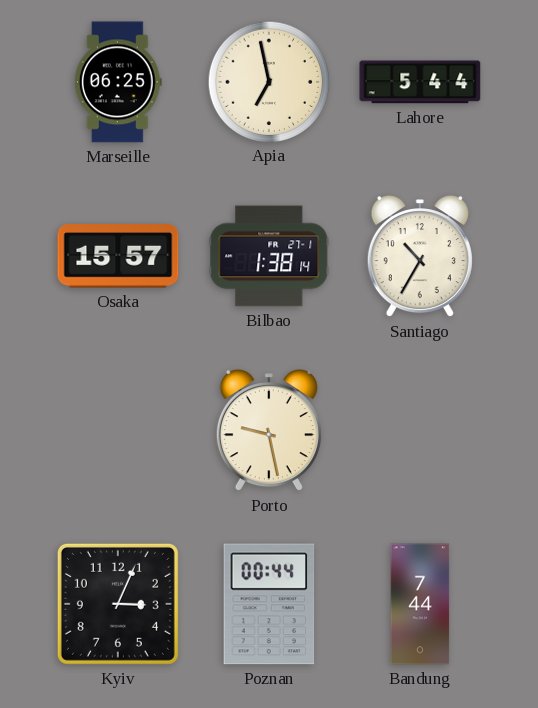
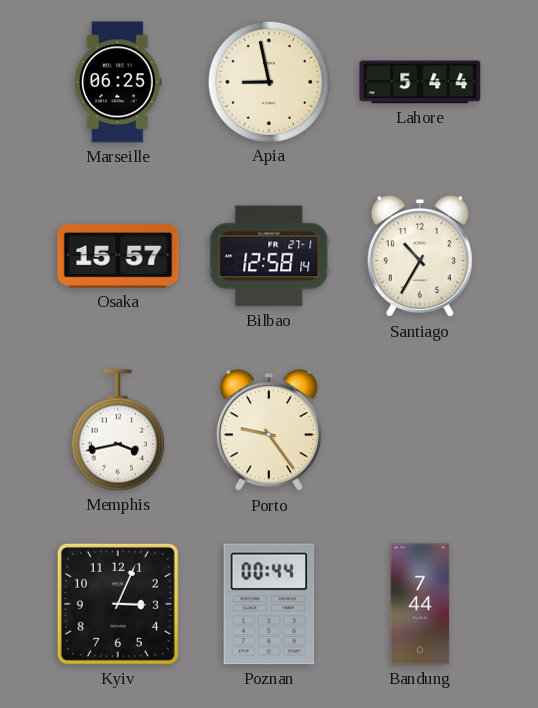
Apia: 6:58 -> 8:58 (268, 81)
Bilbao: 1:38 -> 12:58 (269, 256)
Memphis: none -> 3:43 (118, 430)
Porto: 9:28 -> 9:24 (269, 431)
